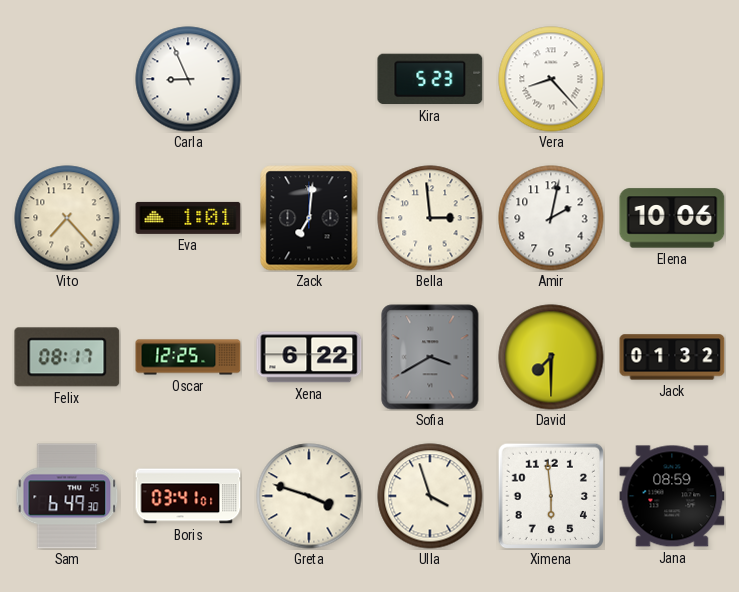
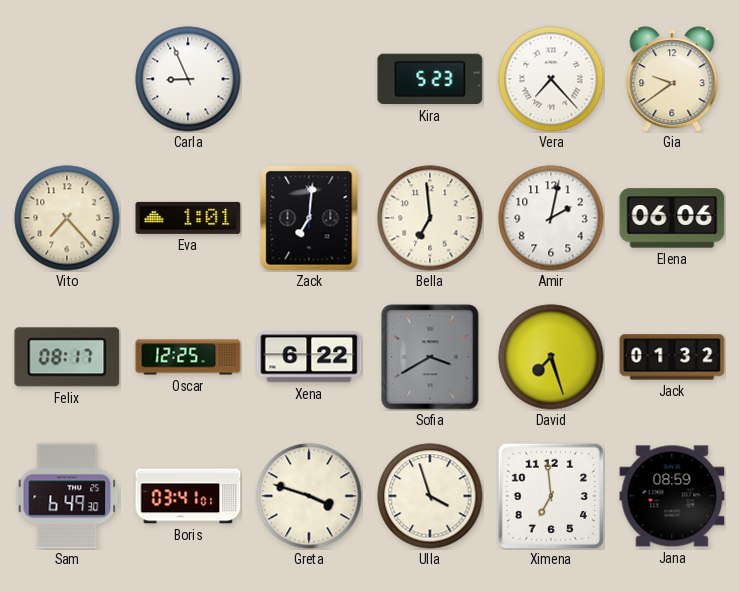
Vera: 8:23 -> 7:23 (551, 79)
Gia: none -> 9:39 (672, 79)
Bella: 2:59 -> 6:59 (430, 218)
Elena: 10:06 -> 06:06 (672, 218)
David: 7:30 -> 7:27 (551, 357)
Ximena: 5:59 -> 6:59 (551, 496)
